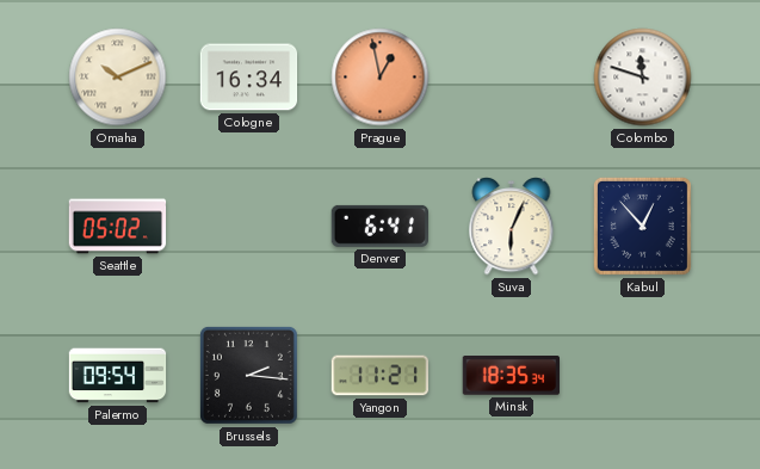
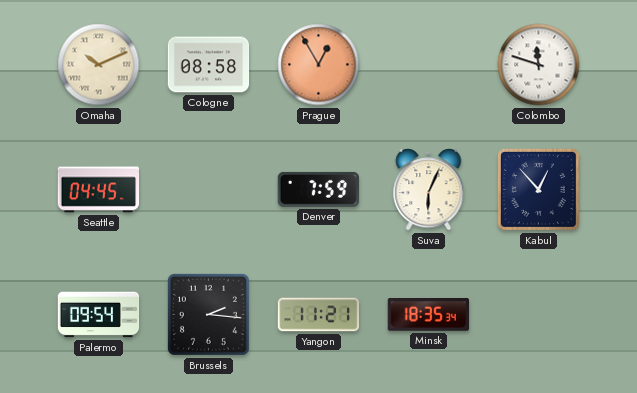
Cologne: 16:34 -> 08:58 (209, 65)
Prague: 12:58 -> 12:55 (319, 65)
Seattle: 05:02 -> 04:45 (99, 190)
Denver: 6:41 -> 7:59 (318, 189)
